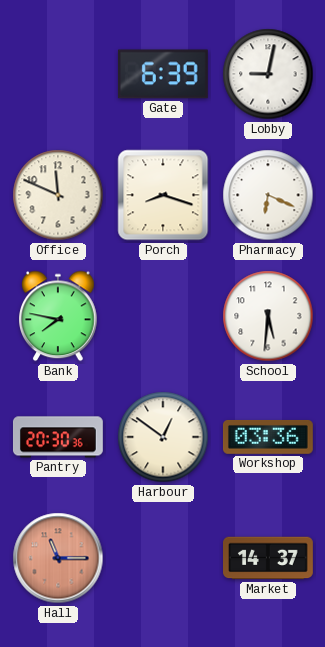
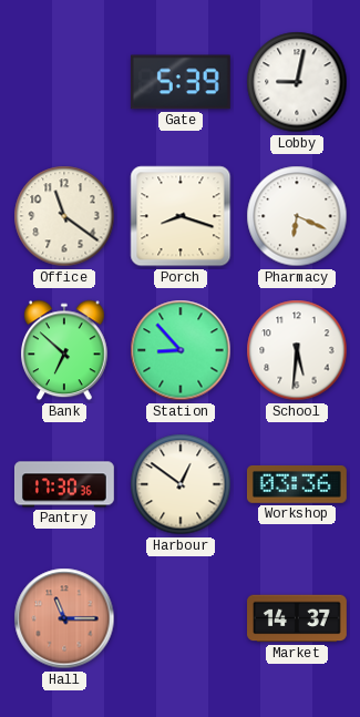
Gate: 6:39 -> 5:39 (181, 82)
Office: 11:49 -> 11:21 (64, 216)
Bank: 7:47 -> 6:52 (65, 350)
Station: none -> 8:53 (181, 350)
Pantry: 20:30 -> 17:30 (64, 484)
